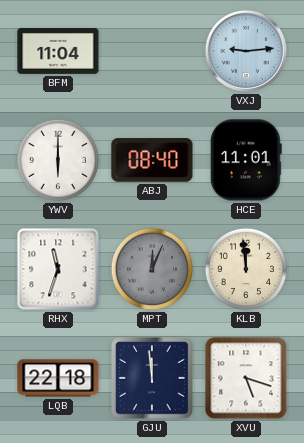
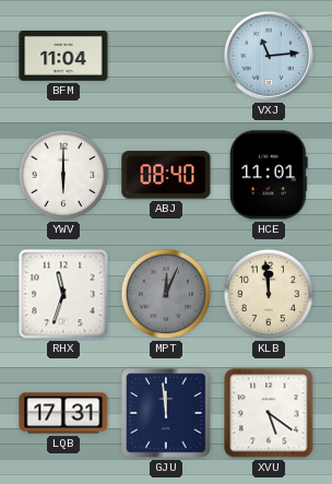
VXJ: 9:14 -> 11:14 (269, 56)
LQB: 22:18 -> 17:31 (63, 413)
XVU: 5:18 -> 5:21 (269, 413)
